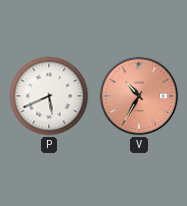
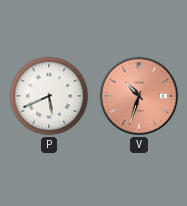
V: 10:35 -> 10:33 (139, 96)
